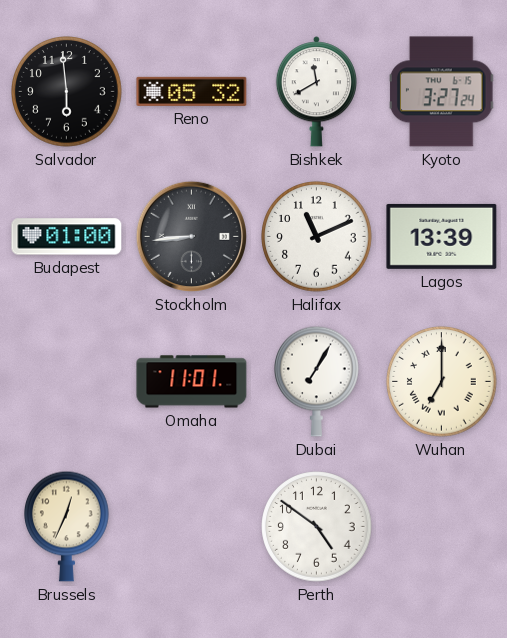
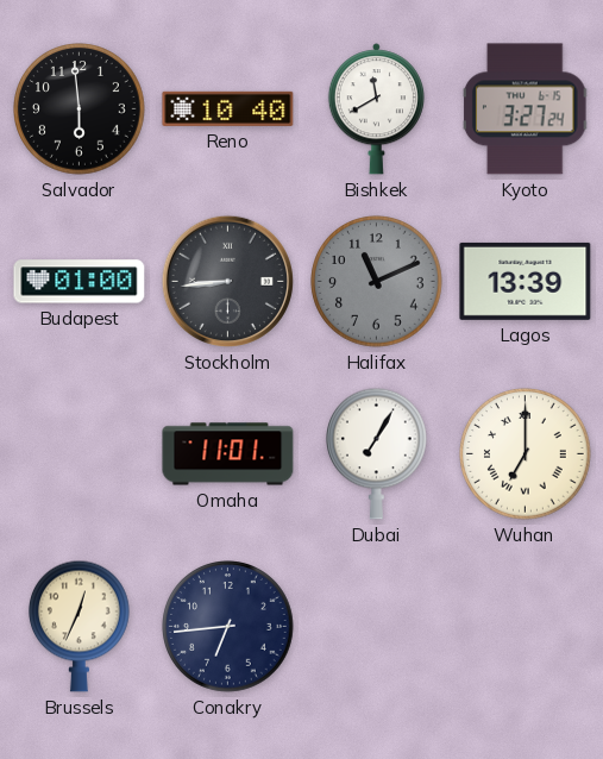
Reno: 05:32 -> 10:40 (228, 108)
Halifax dial: white -> grey (377, 282)
Conakry: none -> 6:44 (228, 627)
Perth: 4:51 -> none (317, 527)
